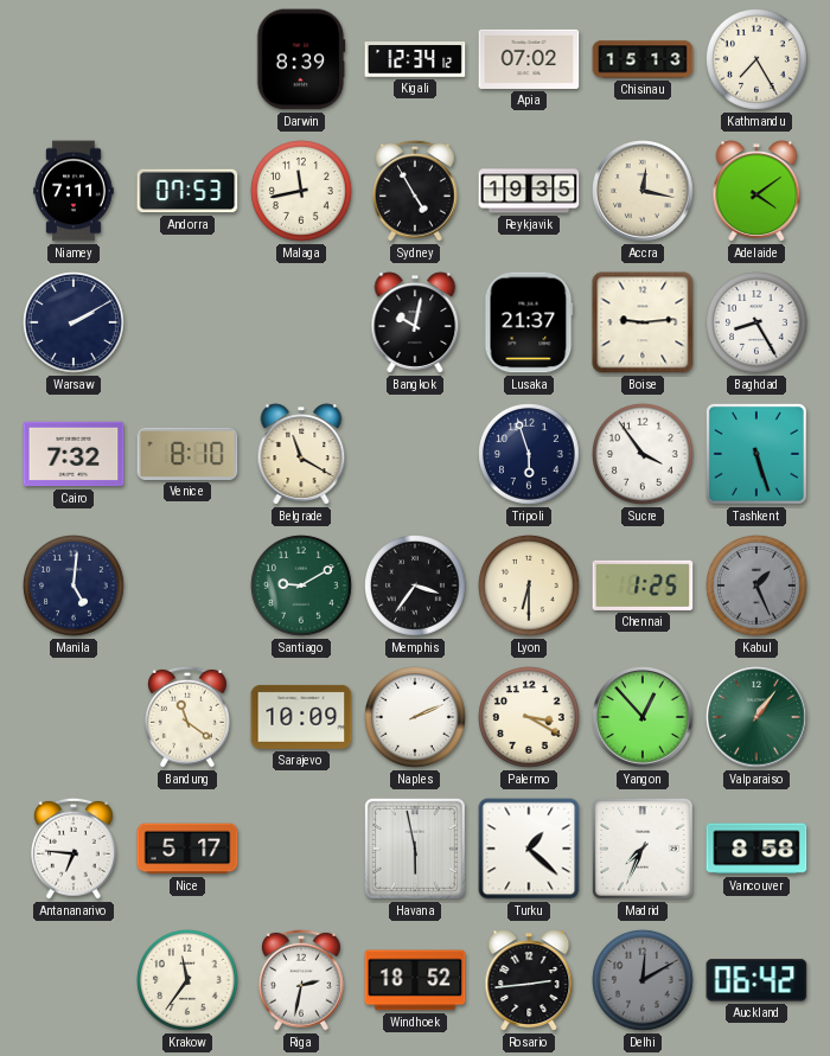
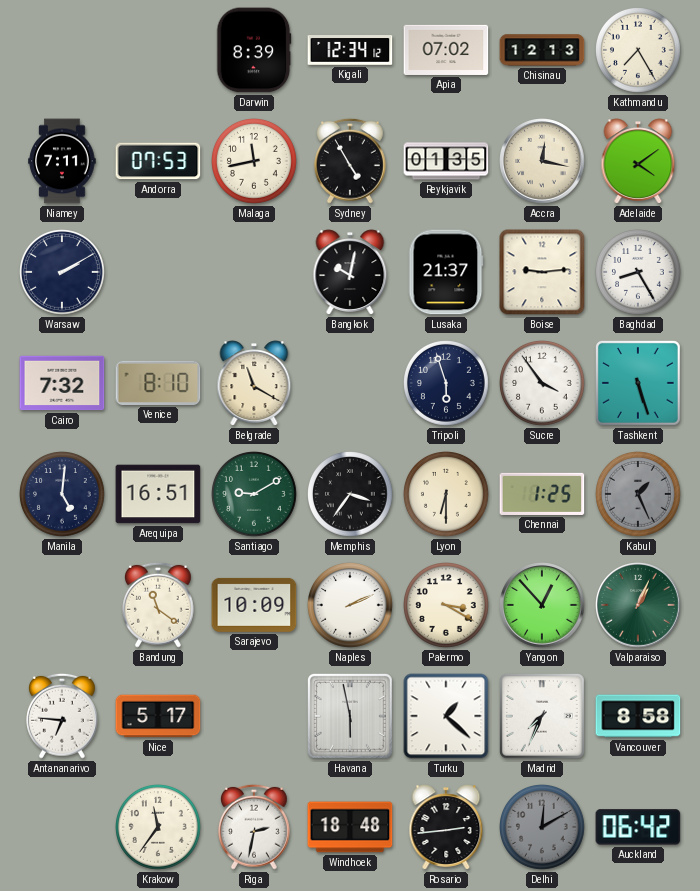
Chisinau: 15:13 -> 12:13 (542, 50)
Reykjavik: 19:35 -> 01:35 (446, 161)
Arequipa: none -> 16:51 (158, 494)
Valparaiso: 1:06 -> 1:04 (638, 605)
Windhoek: 18:52 -> 18:48 (350, 827)
